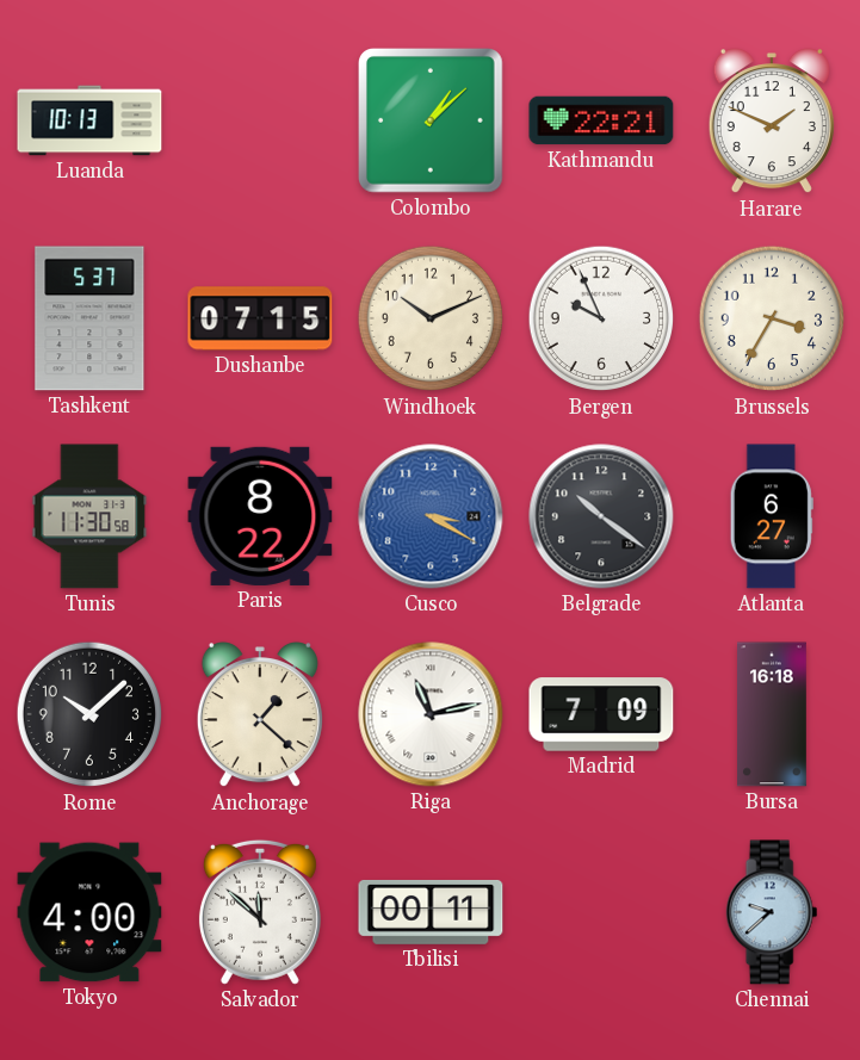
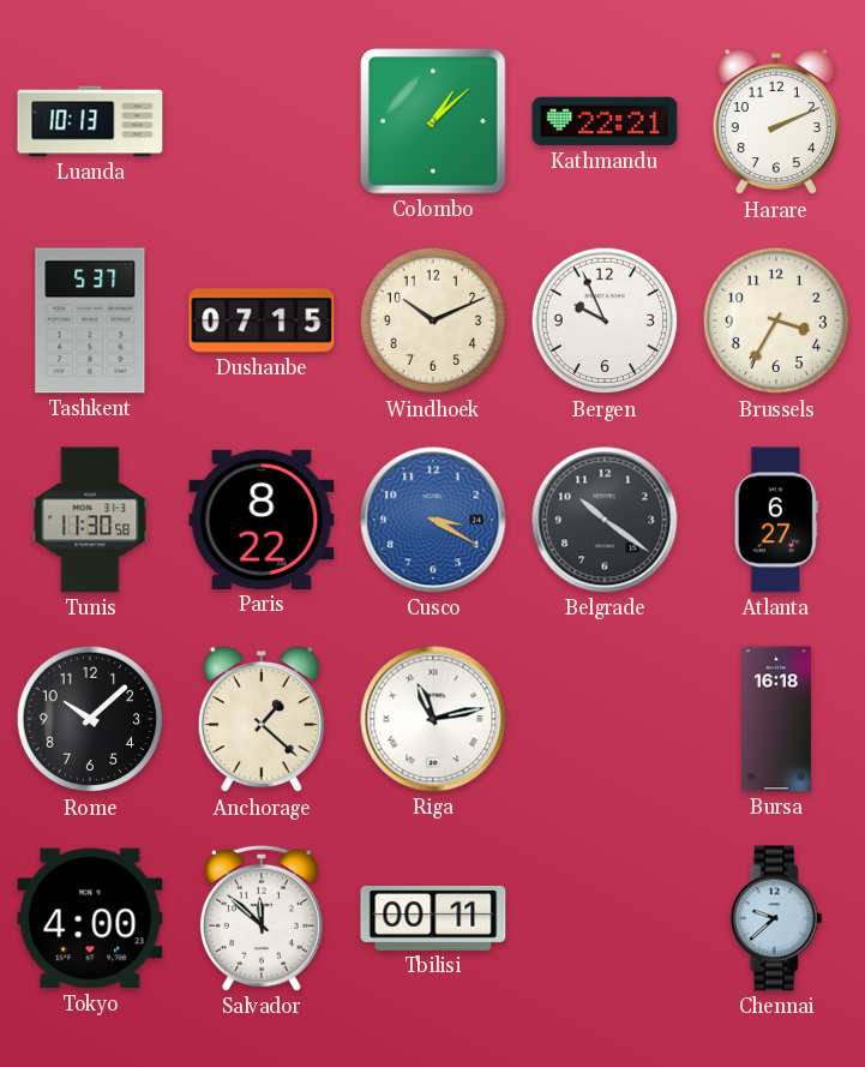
Harare: 1:49 -> 2:11 (776, 122)
Madrid: 7:09 -> none (601, 714)
